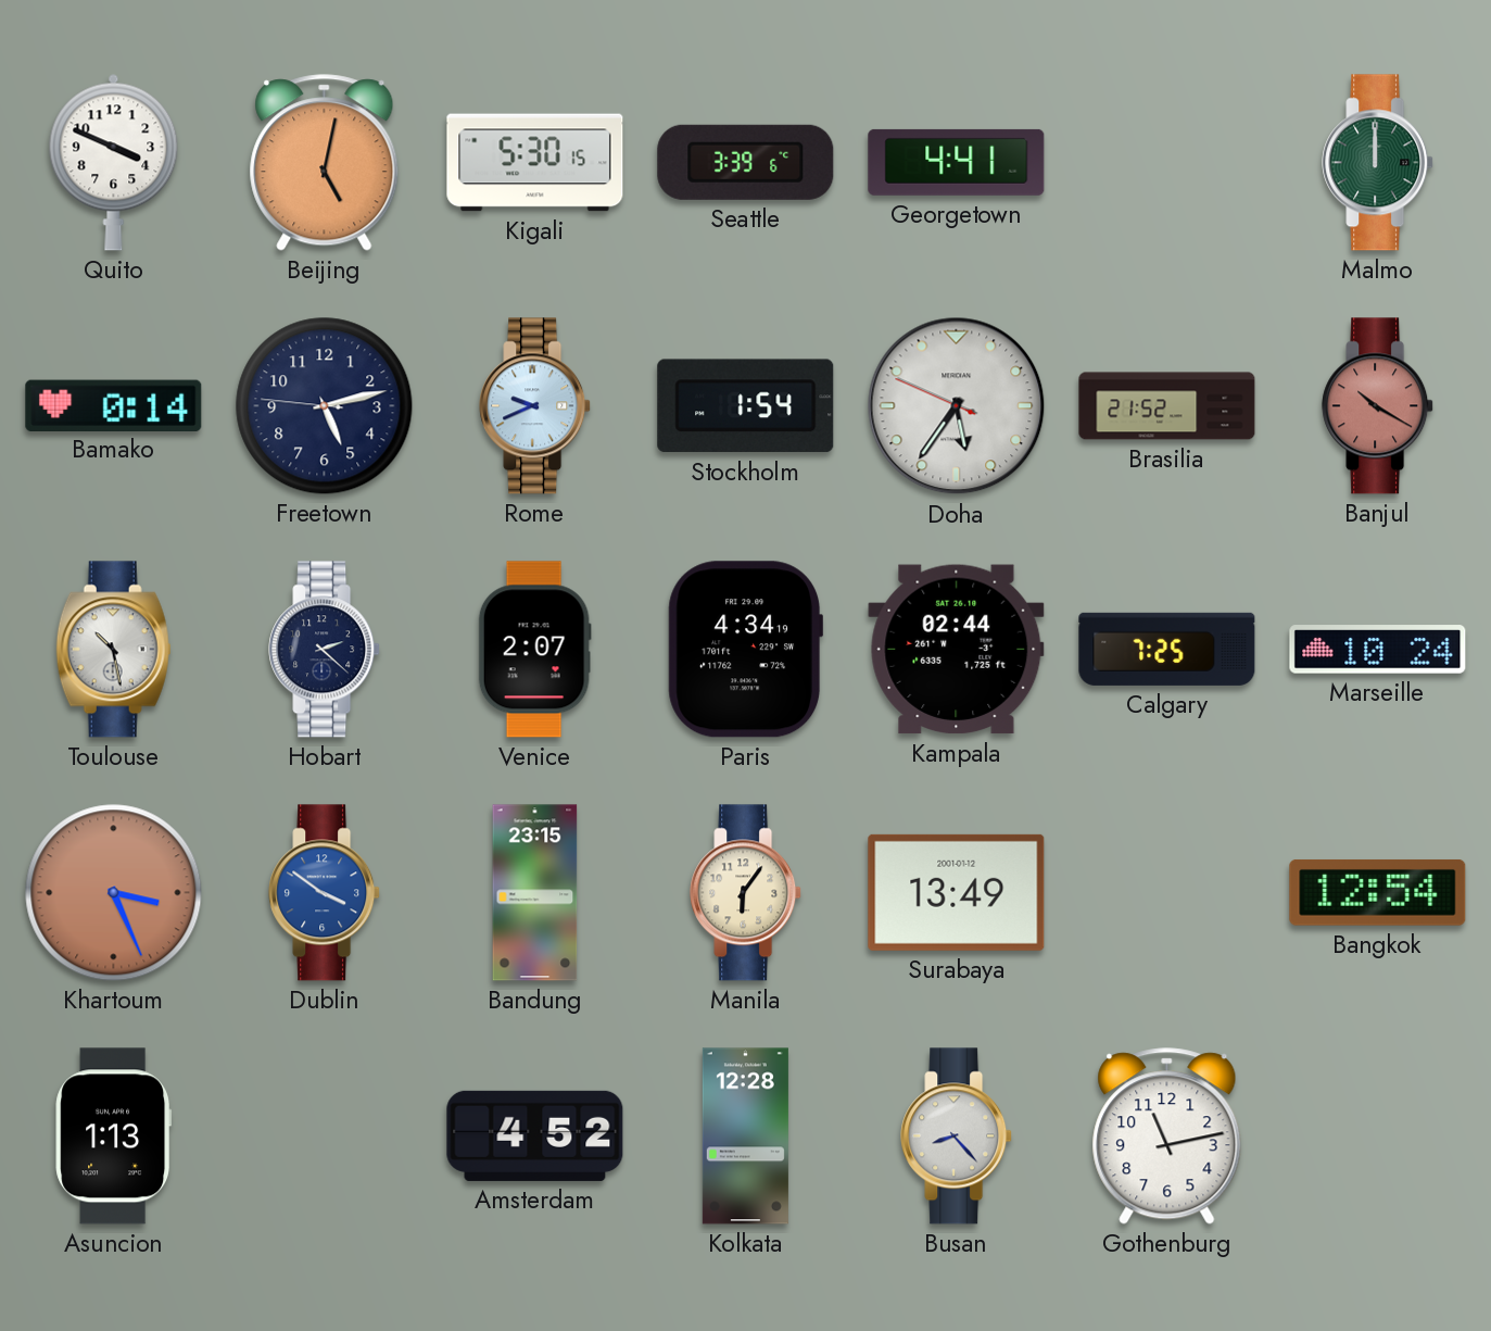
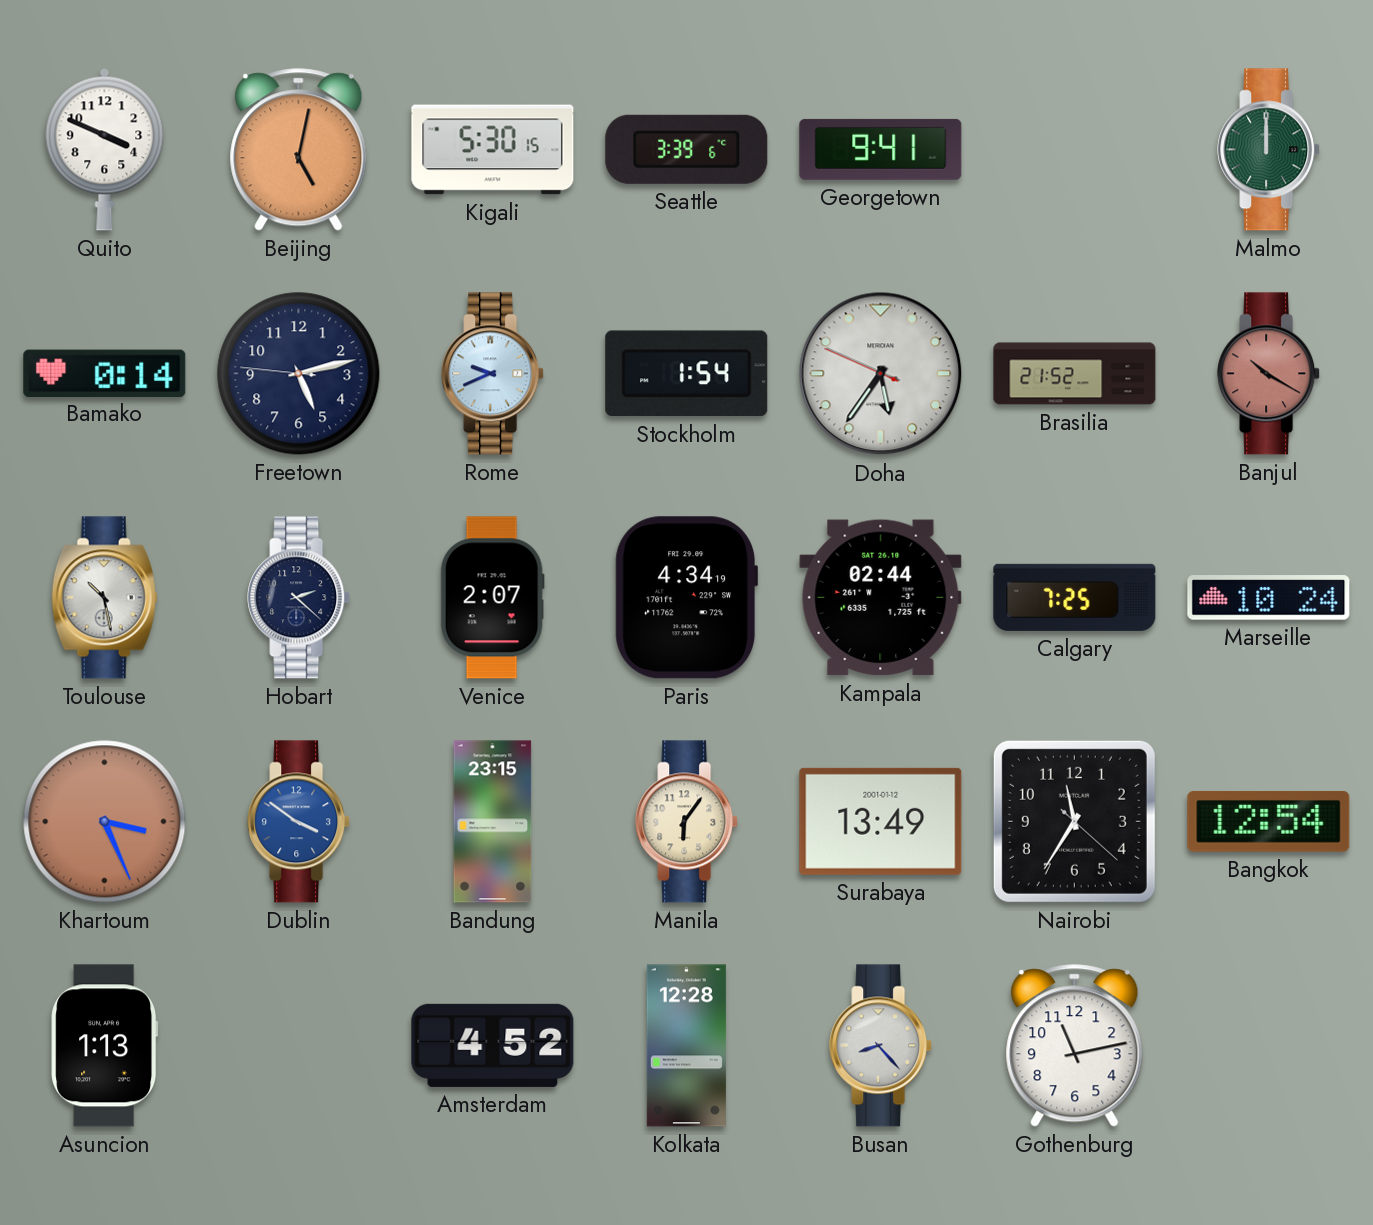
Georgetown: 4:41 -> 9:41 (881, 149)
Nairobi: none -> 11:35 (1074, 821)
